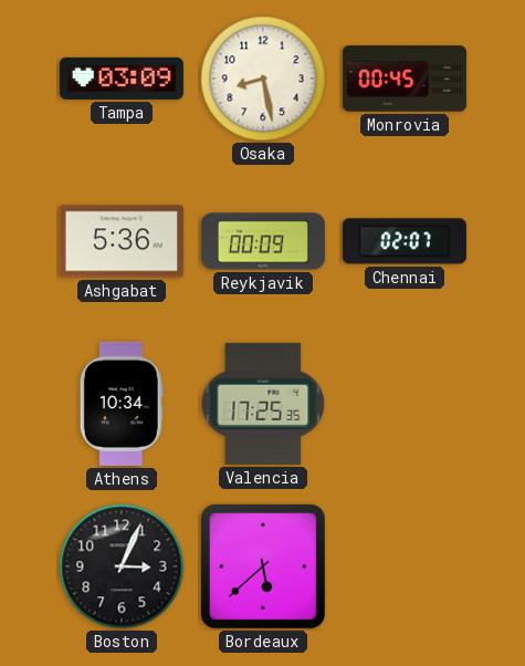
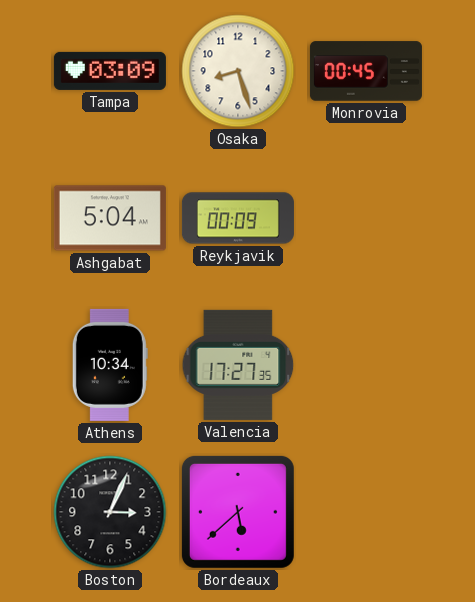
Osaka: 8:28 -> 8:27 (238, 71)
Ashgabat: 5:36 -> 5:04 (110, 218)
Chennai: 02:07 -> none (405, 241)
Valencia: 17:25 -> 17:27 (238, 365)
